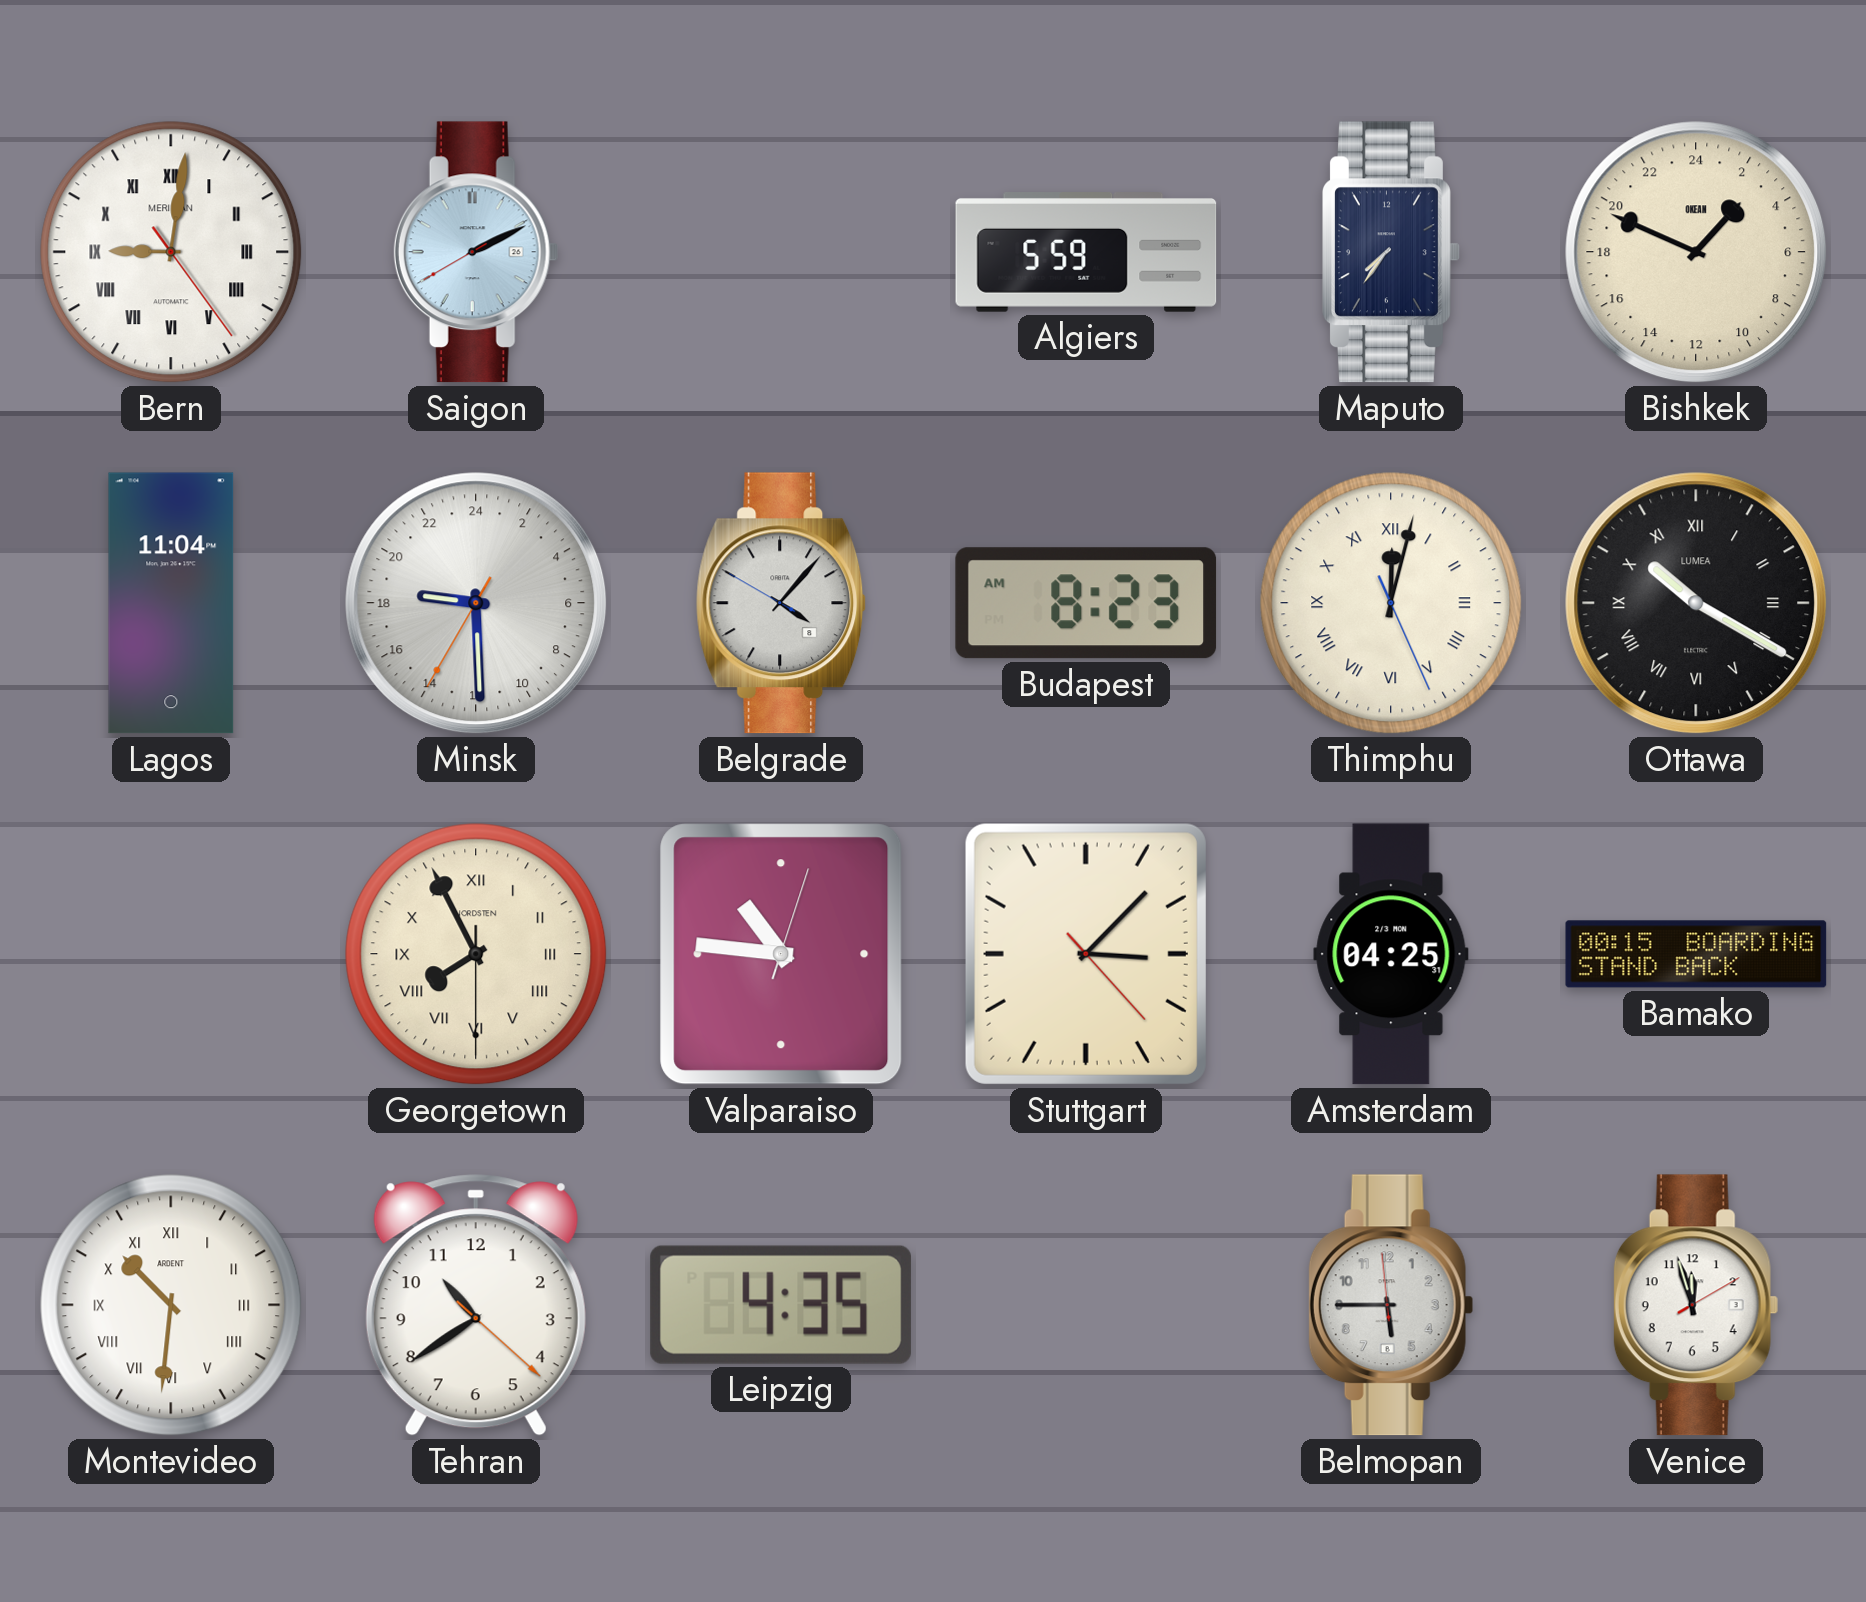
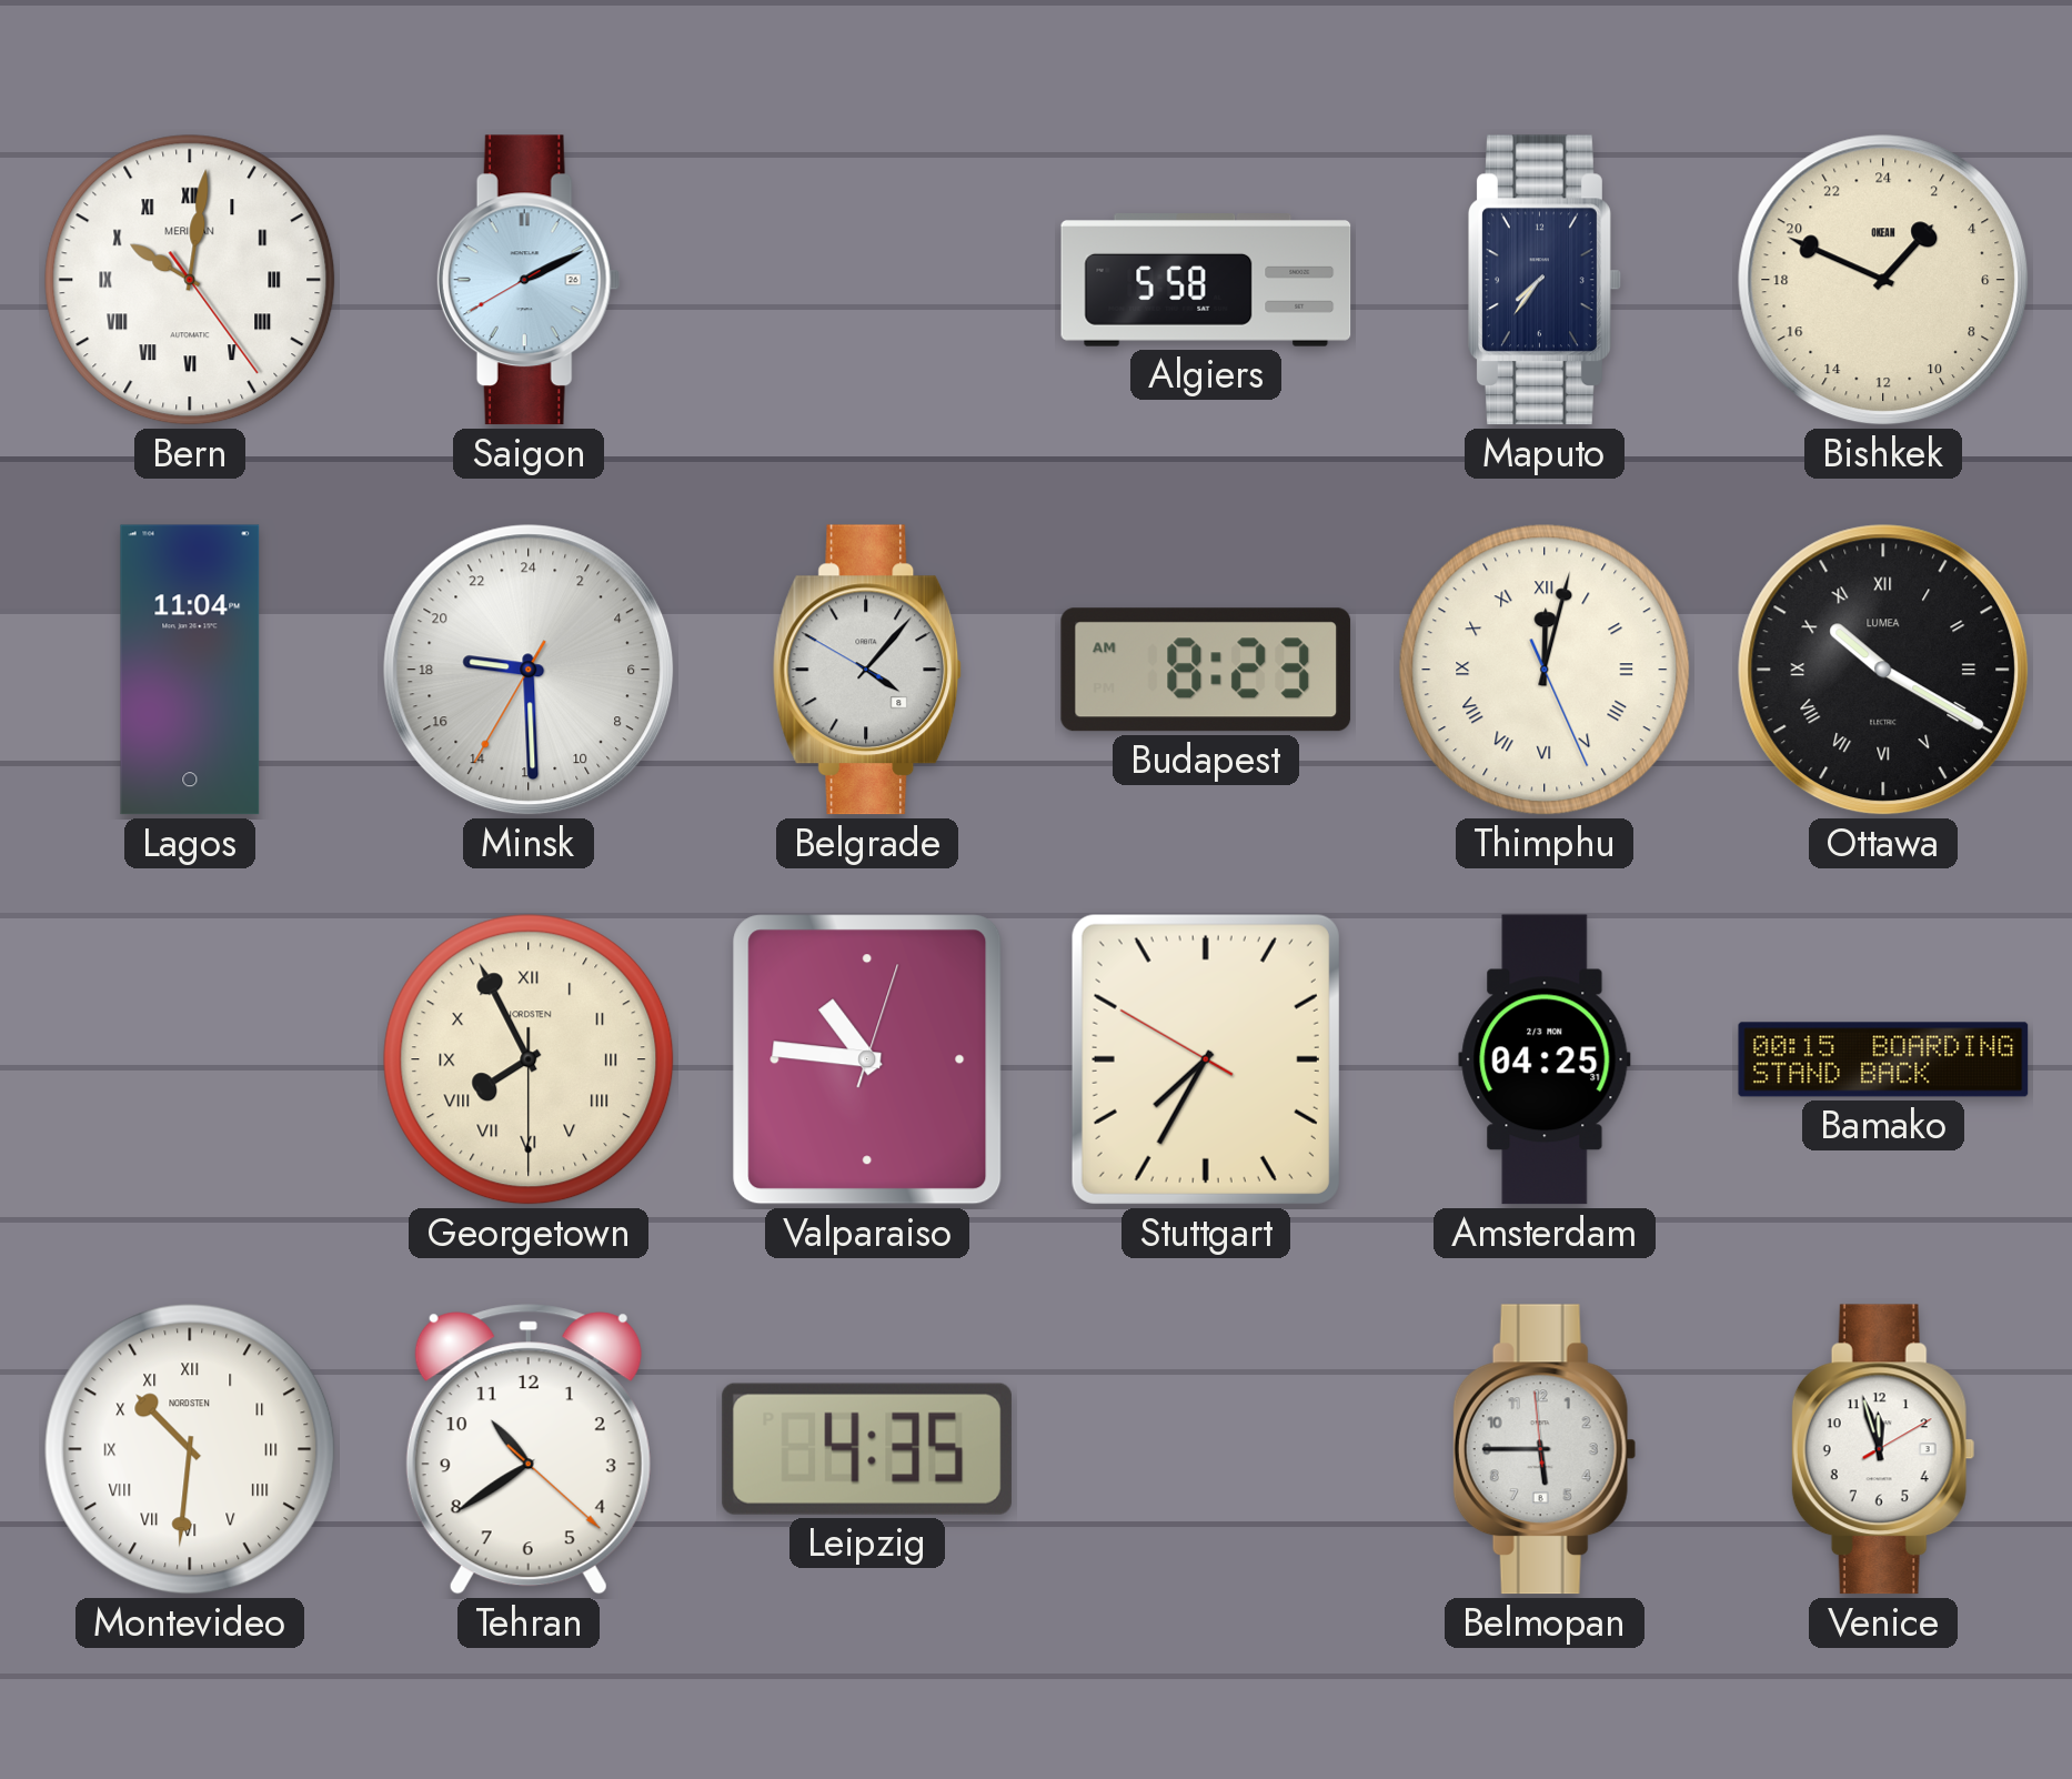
Bern: 9:01 -> 10:01 (190, 280)
Algiers: 5:59 -> 5:58 (1206, 281)
Stuttgart: 3:07 -> 7:34 (1206, 1059)
Montevideo brand: ARDENT -> NORDSTEN (190, 1449)
